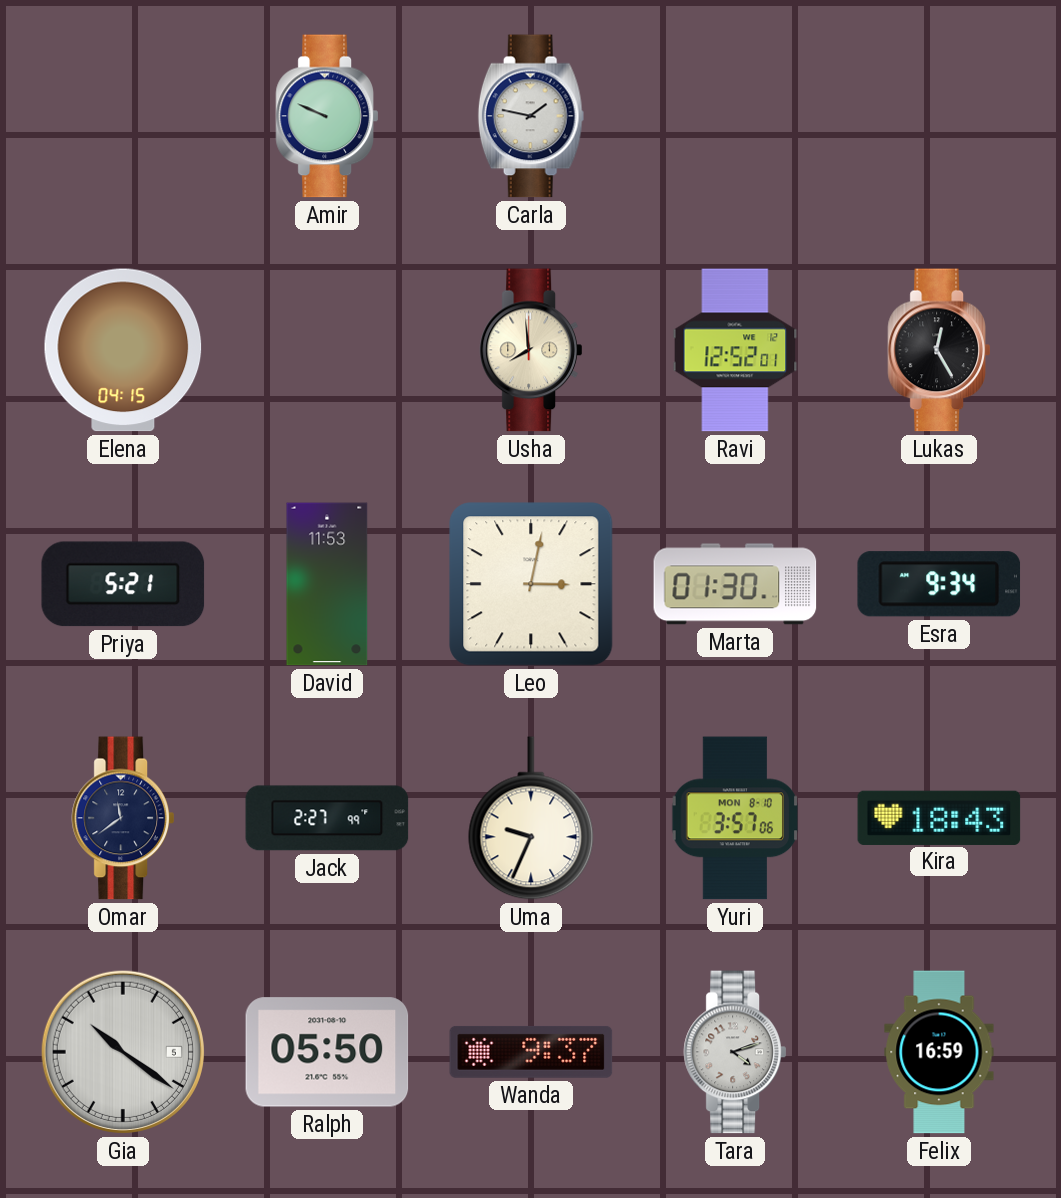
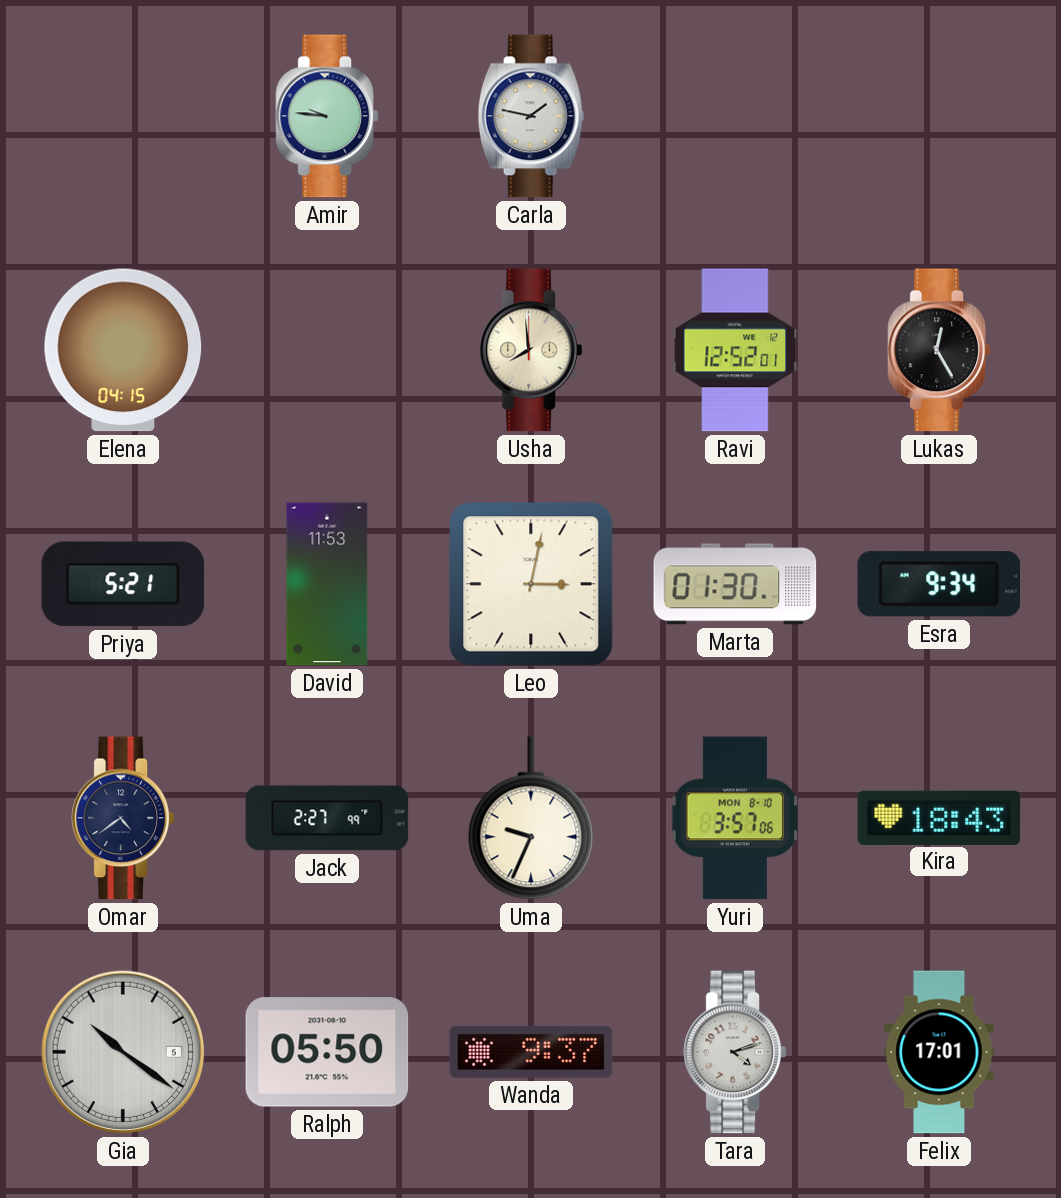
Amir: 9:49 -> 9:46 (327, 116)
Omar: 11:39 -> 4:39 (123, 818)
Felix: 16:59 -> 17:01 (939, 1052)
